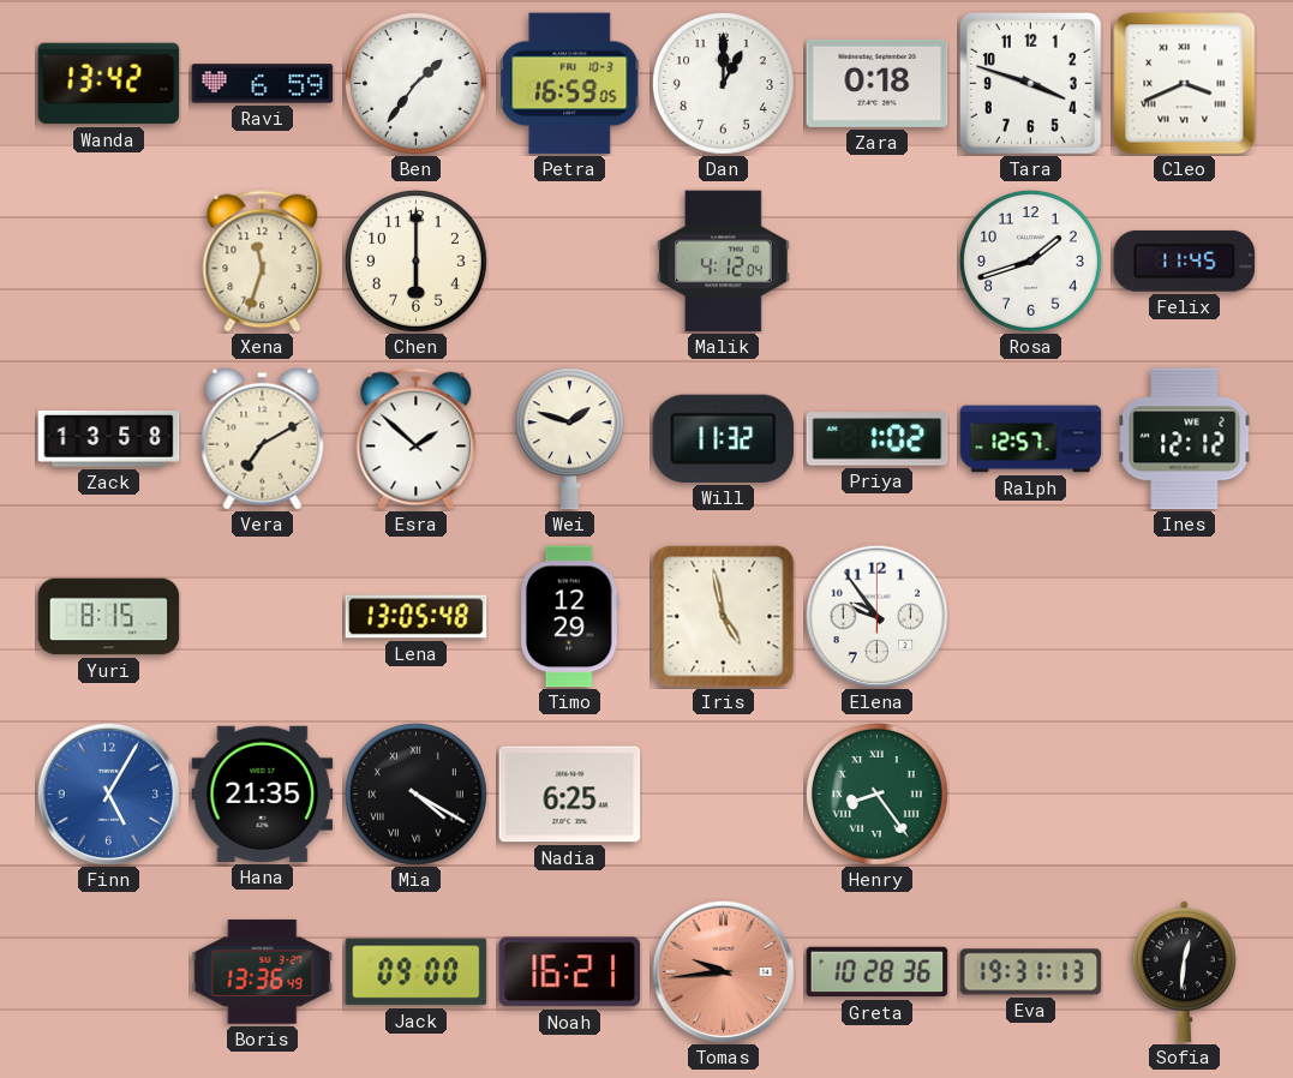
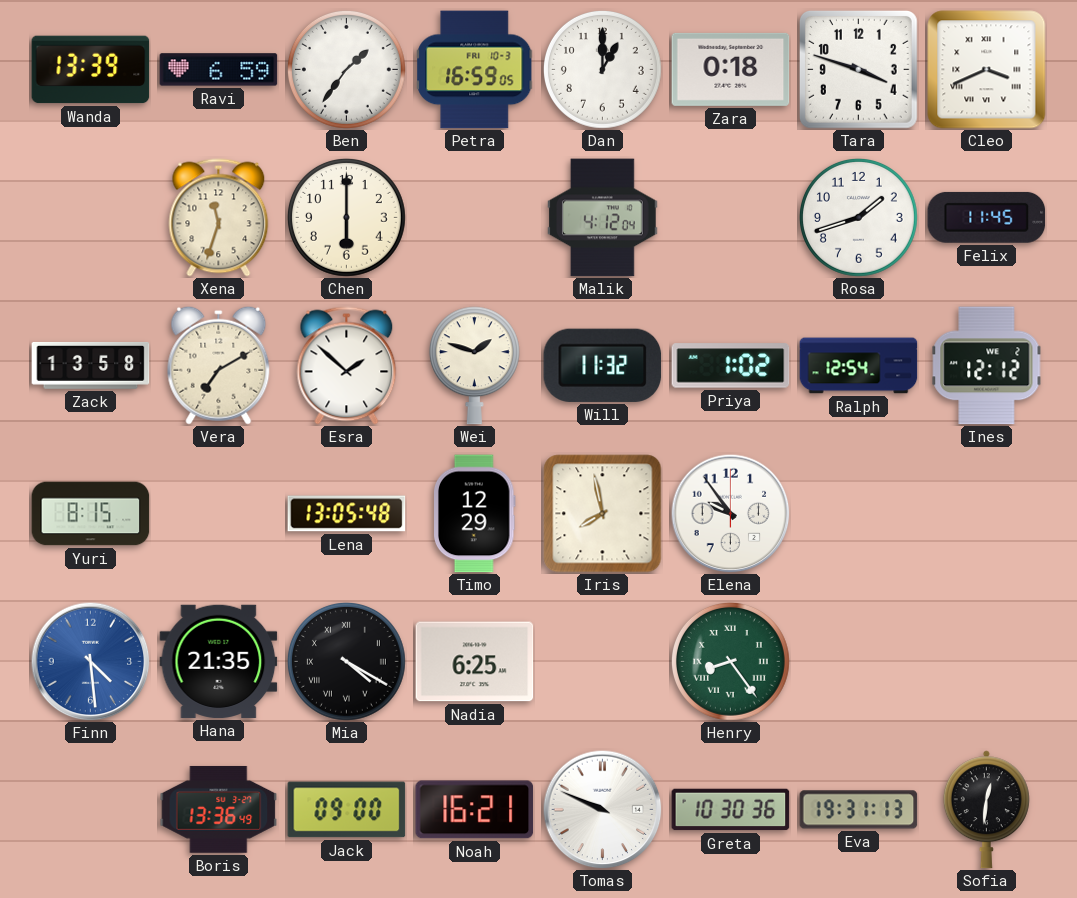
Wanda: 13:42 -> 13:39 (91, 70)
Ralph: 12:57 -> 12:54 (859, 366)
Iris: 4:58 -> 7:58 (603, 514)
Finn: 5:05 -> 4:29 (90, 661)
Tomas: 9:44 -> 9:49 (602, 809)
Tomas dial: salmon -> white (602, 809)
Greta: 10:28 -> 10:30 (731, 810)
